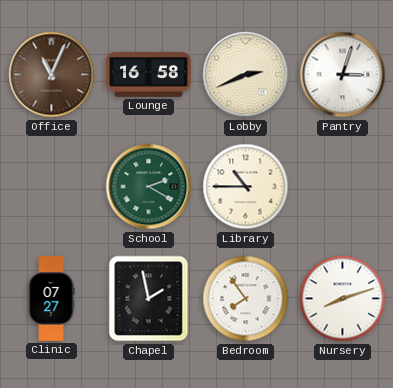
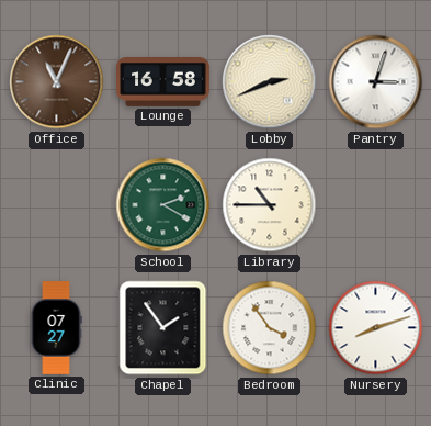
Chapel: 1:58 -> 1:54 (163, 328)
Bedroom: 7:54 -> 3:54 (270, 328)
